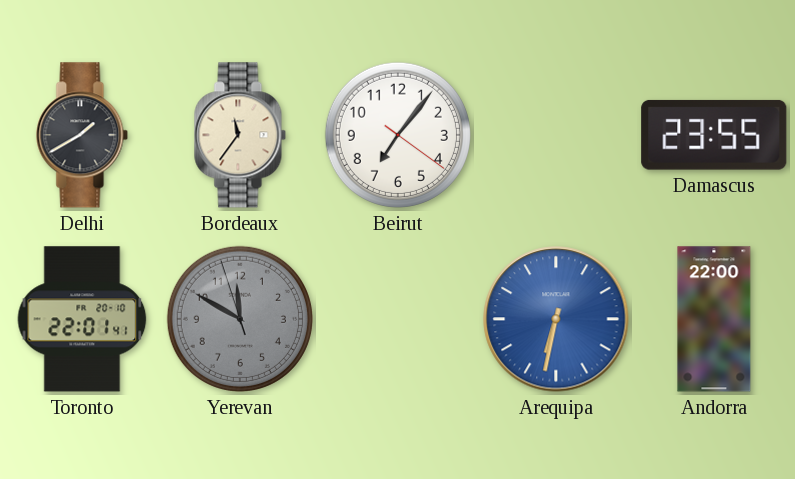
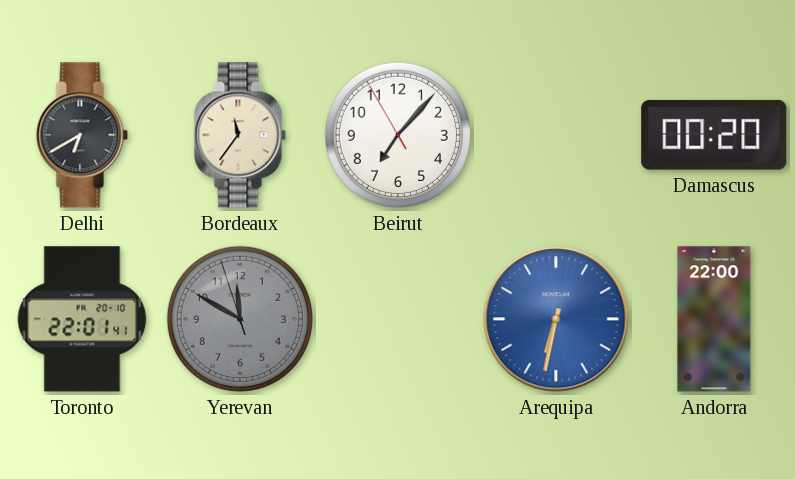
Delhi: 1:40 -> 6:40 (82, 135)
Beirut: 7:06:21 -> 7:06:55 (398, 135)
Damascus: 23:55 -> 00:20 (714, 135)
